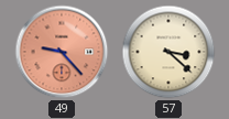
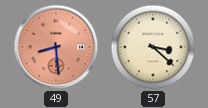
49: 9:23 -> 8:29 (56, 47)
